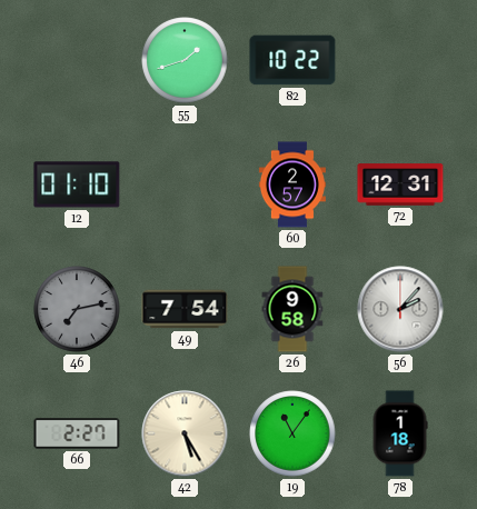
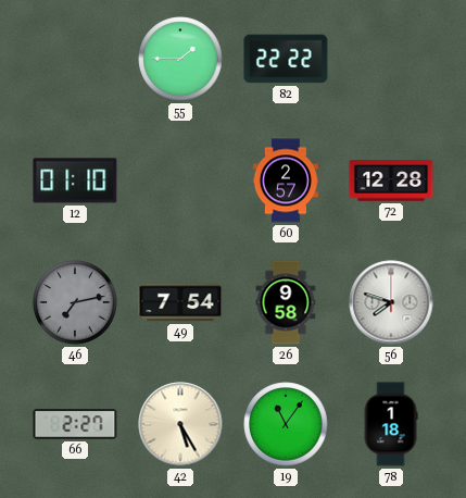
55: 1:42 -> 1:45 (180, 59)
82: 10:22 -> 22:22 (286, 59)
72: 12:31 -> 12:28 (391, 180)
56: 2:07 -> 7:48 (391, 302)
